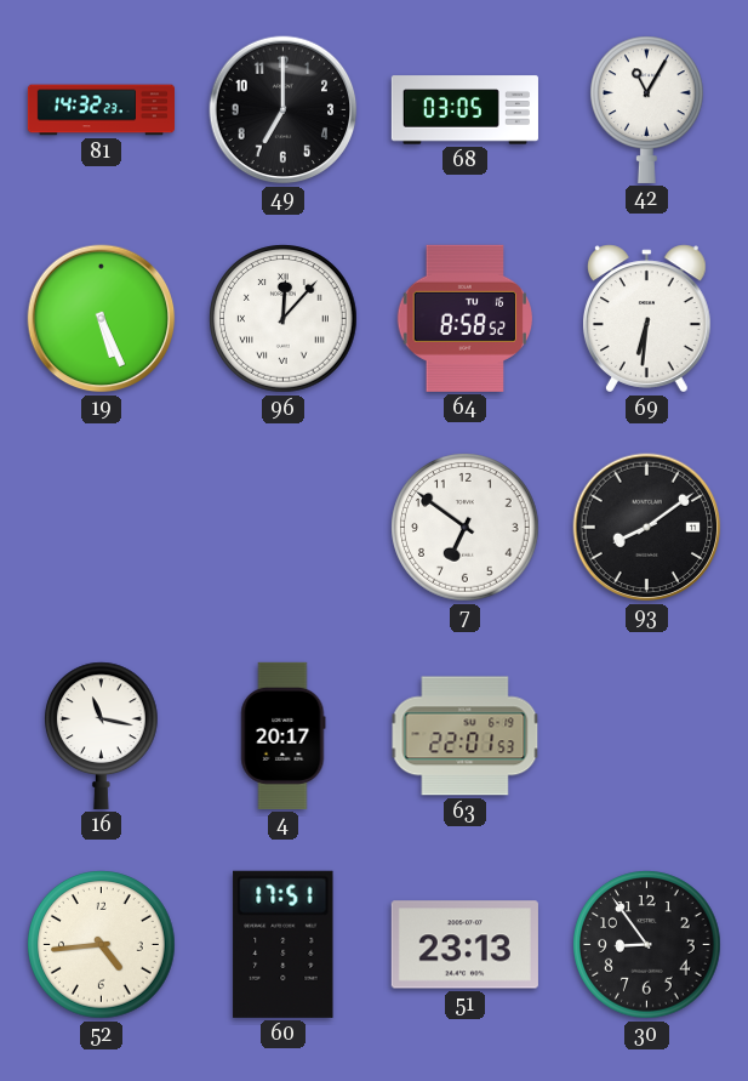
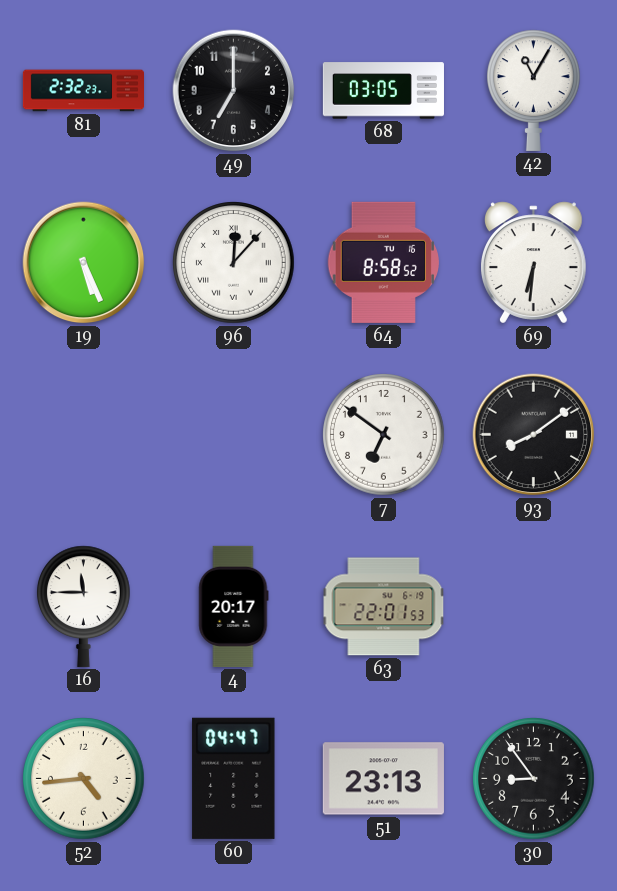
81: 14:32 -> 2:32 (83, 91)
16: 11:17 -> 11:45 (84, 606)
60: 17:51 -> 04:47 (234, 778)
